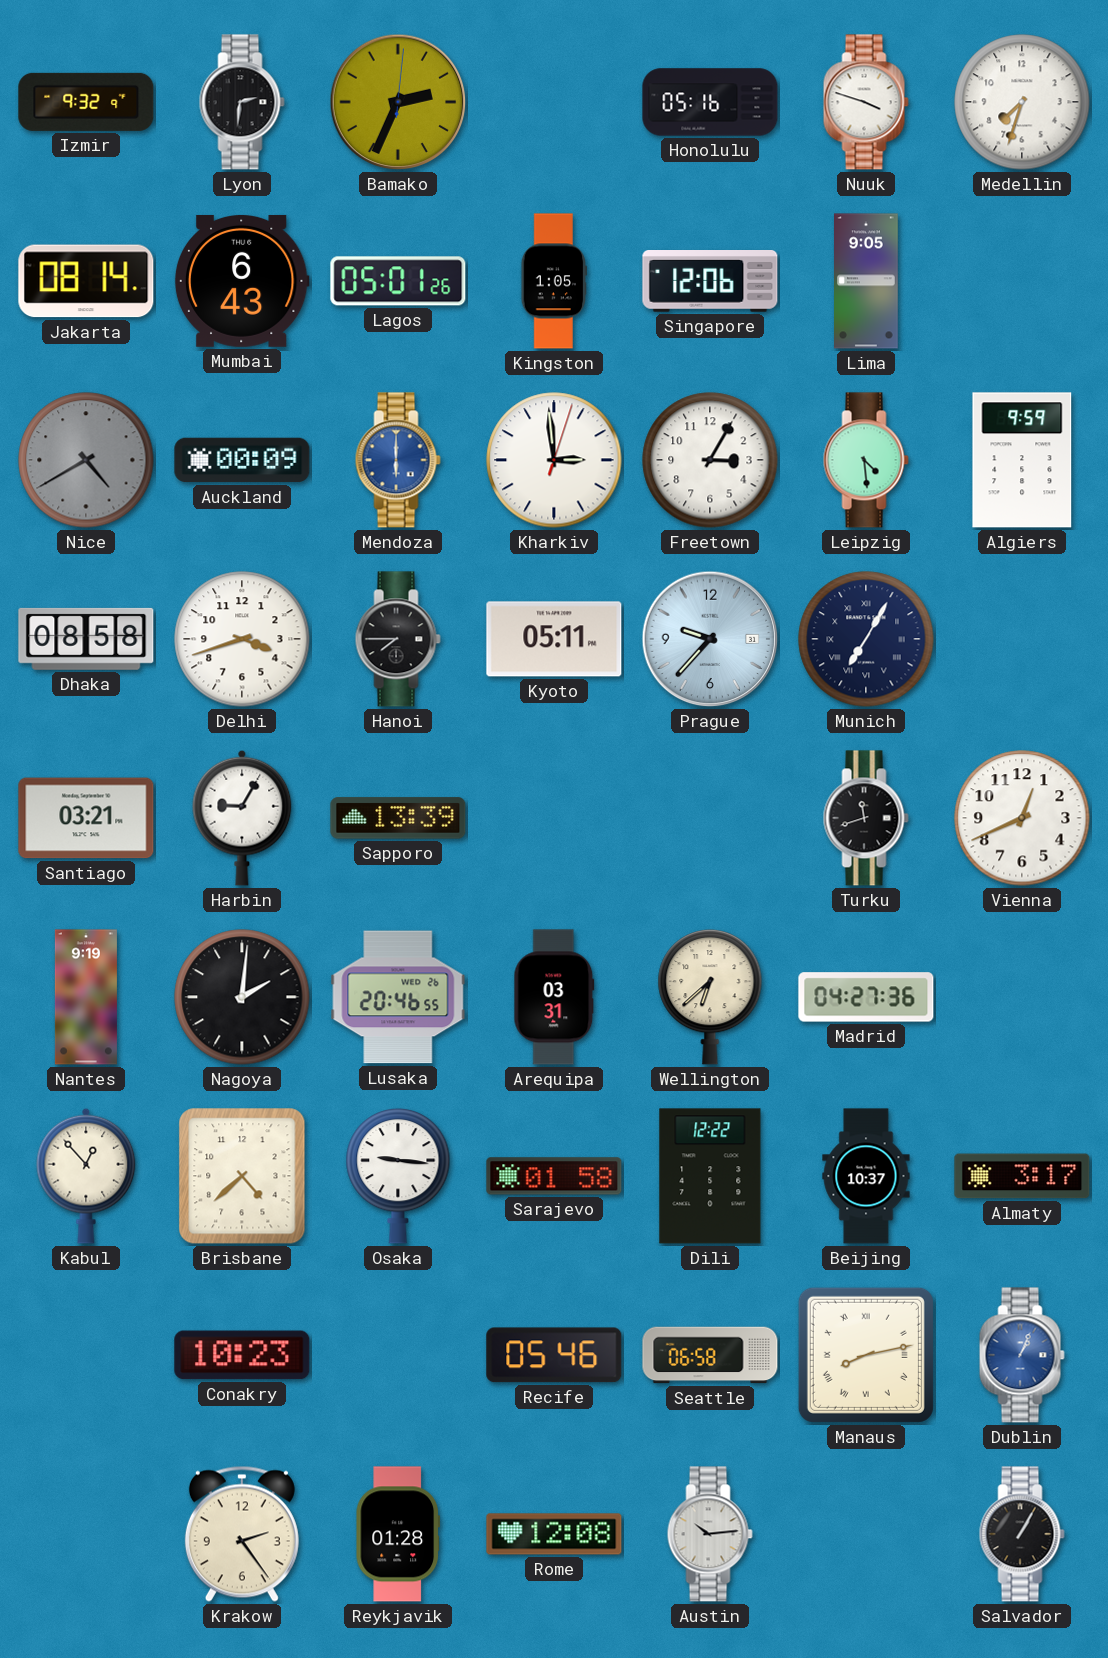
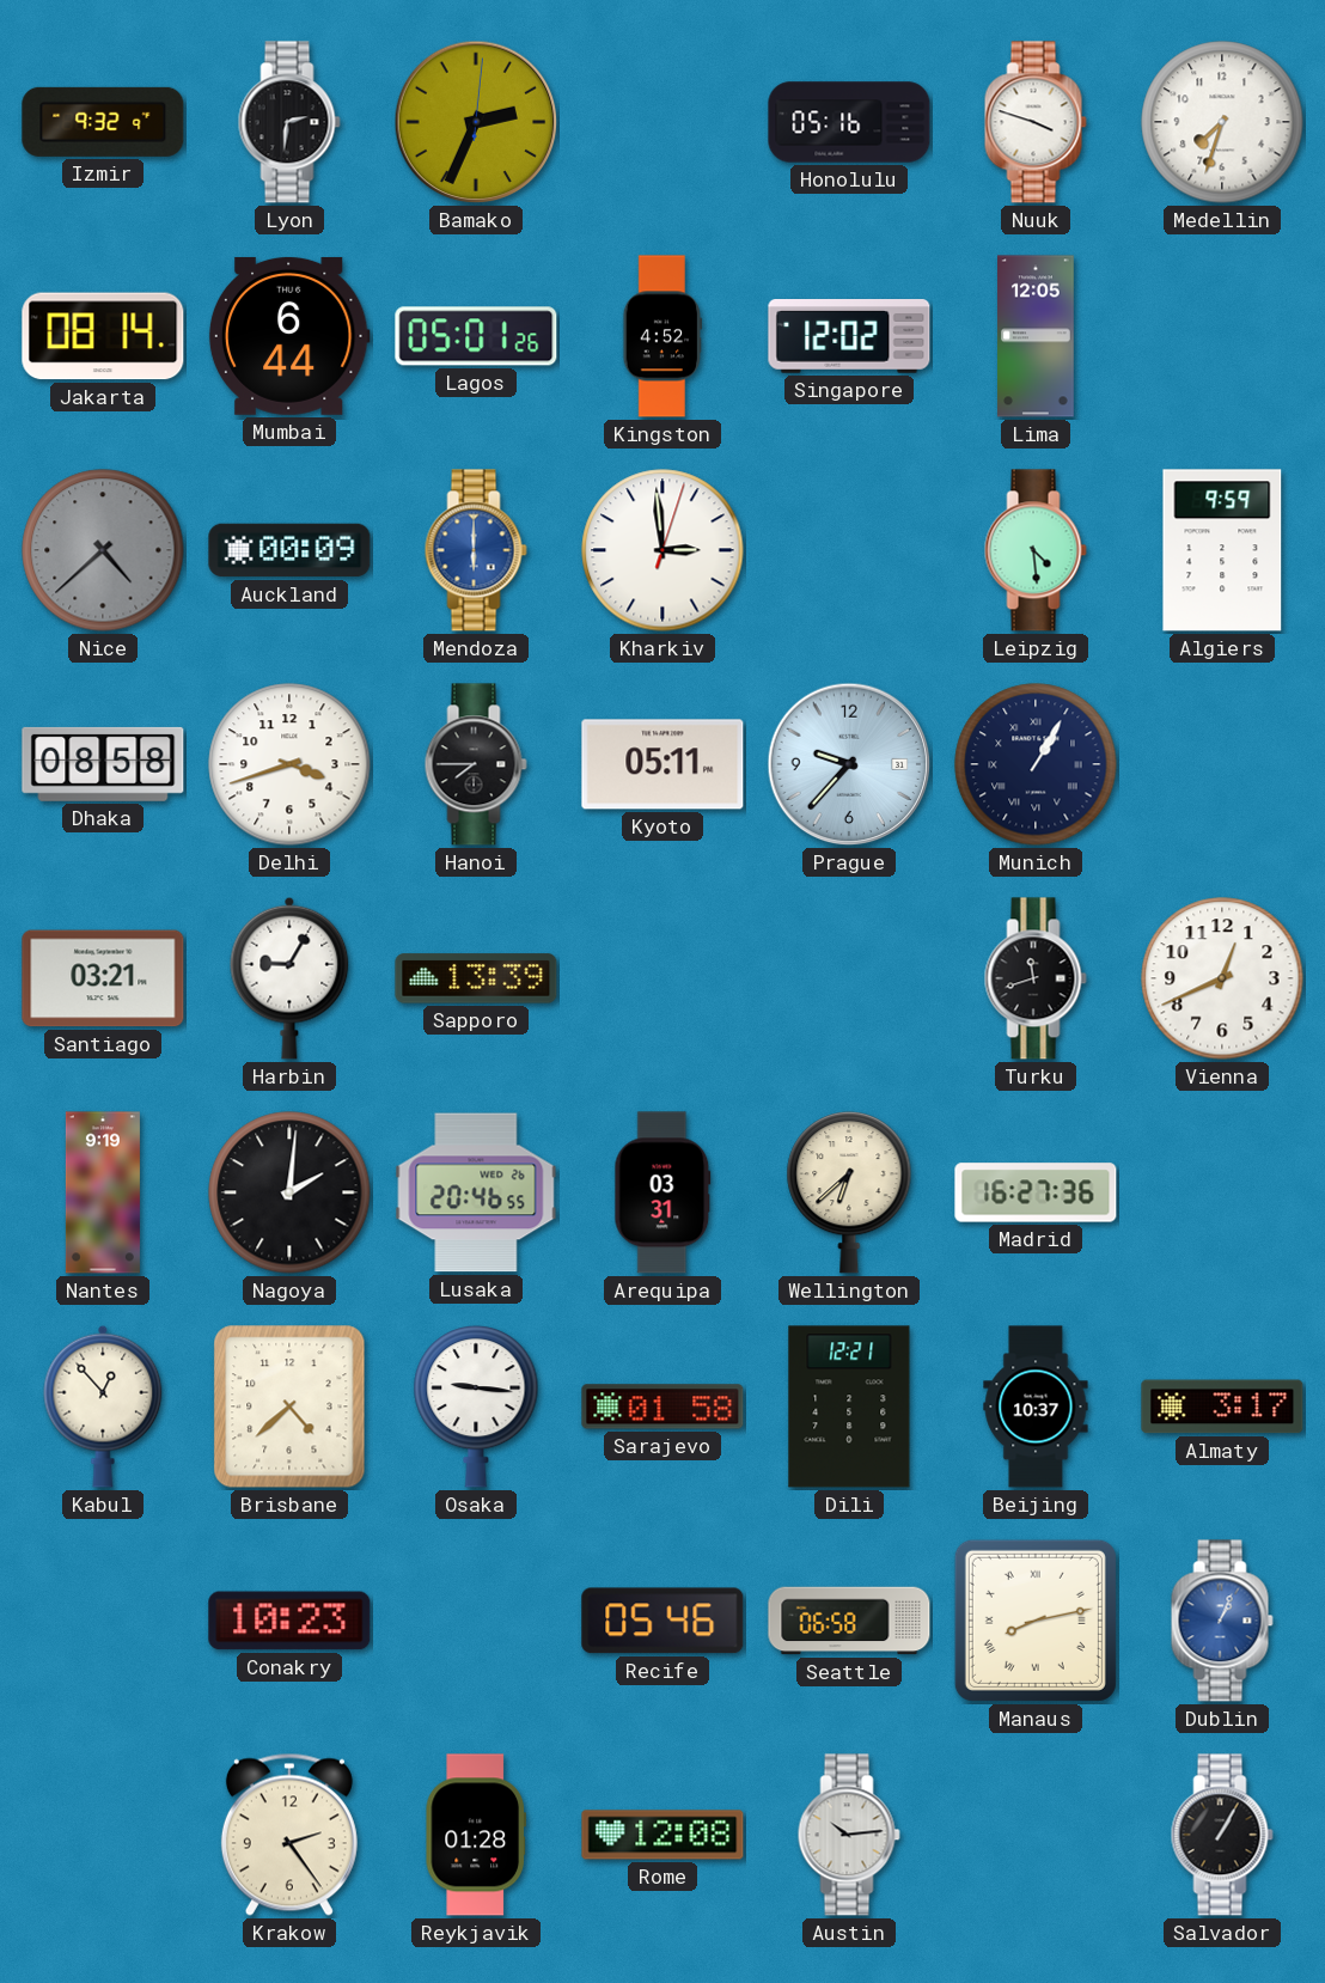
Mumbai: 6:43 -> 6:44 (289, 336)
Kingston: 1:05 -> 4:52 (661, 336)
Singapore: 12:06 -> 12:02 (849, 337)
Lima: 9:05 -> 12:05 (1037, 336)
Nice: 4:40 -> 4:38 (103, 550)
Freetown: 3:05 -> none (710, 460)
Munich: 7:05 -> 1:05 (1036, 764)
Madrid: 04:27 -> 16:27 (1036, 1192)
Dili: 12:22 -> 12:21 (849, 1407)
